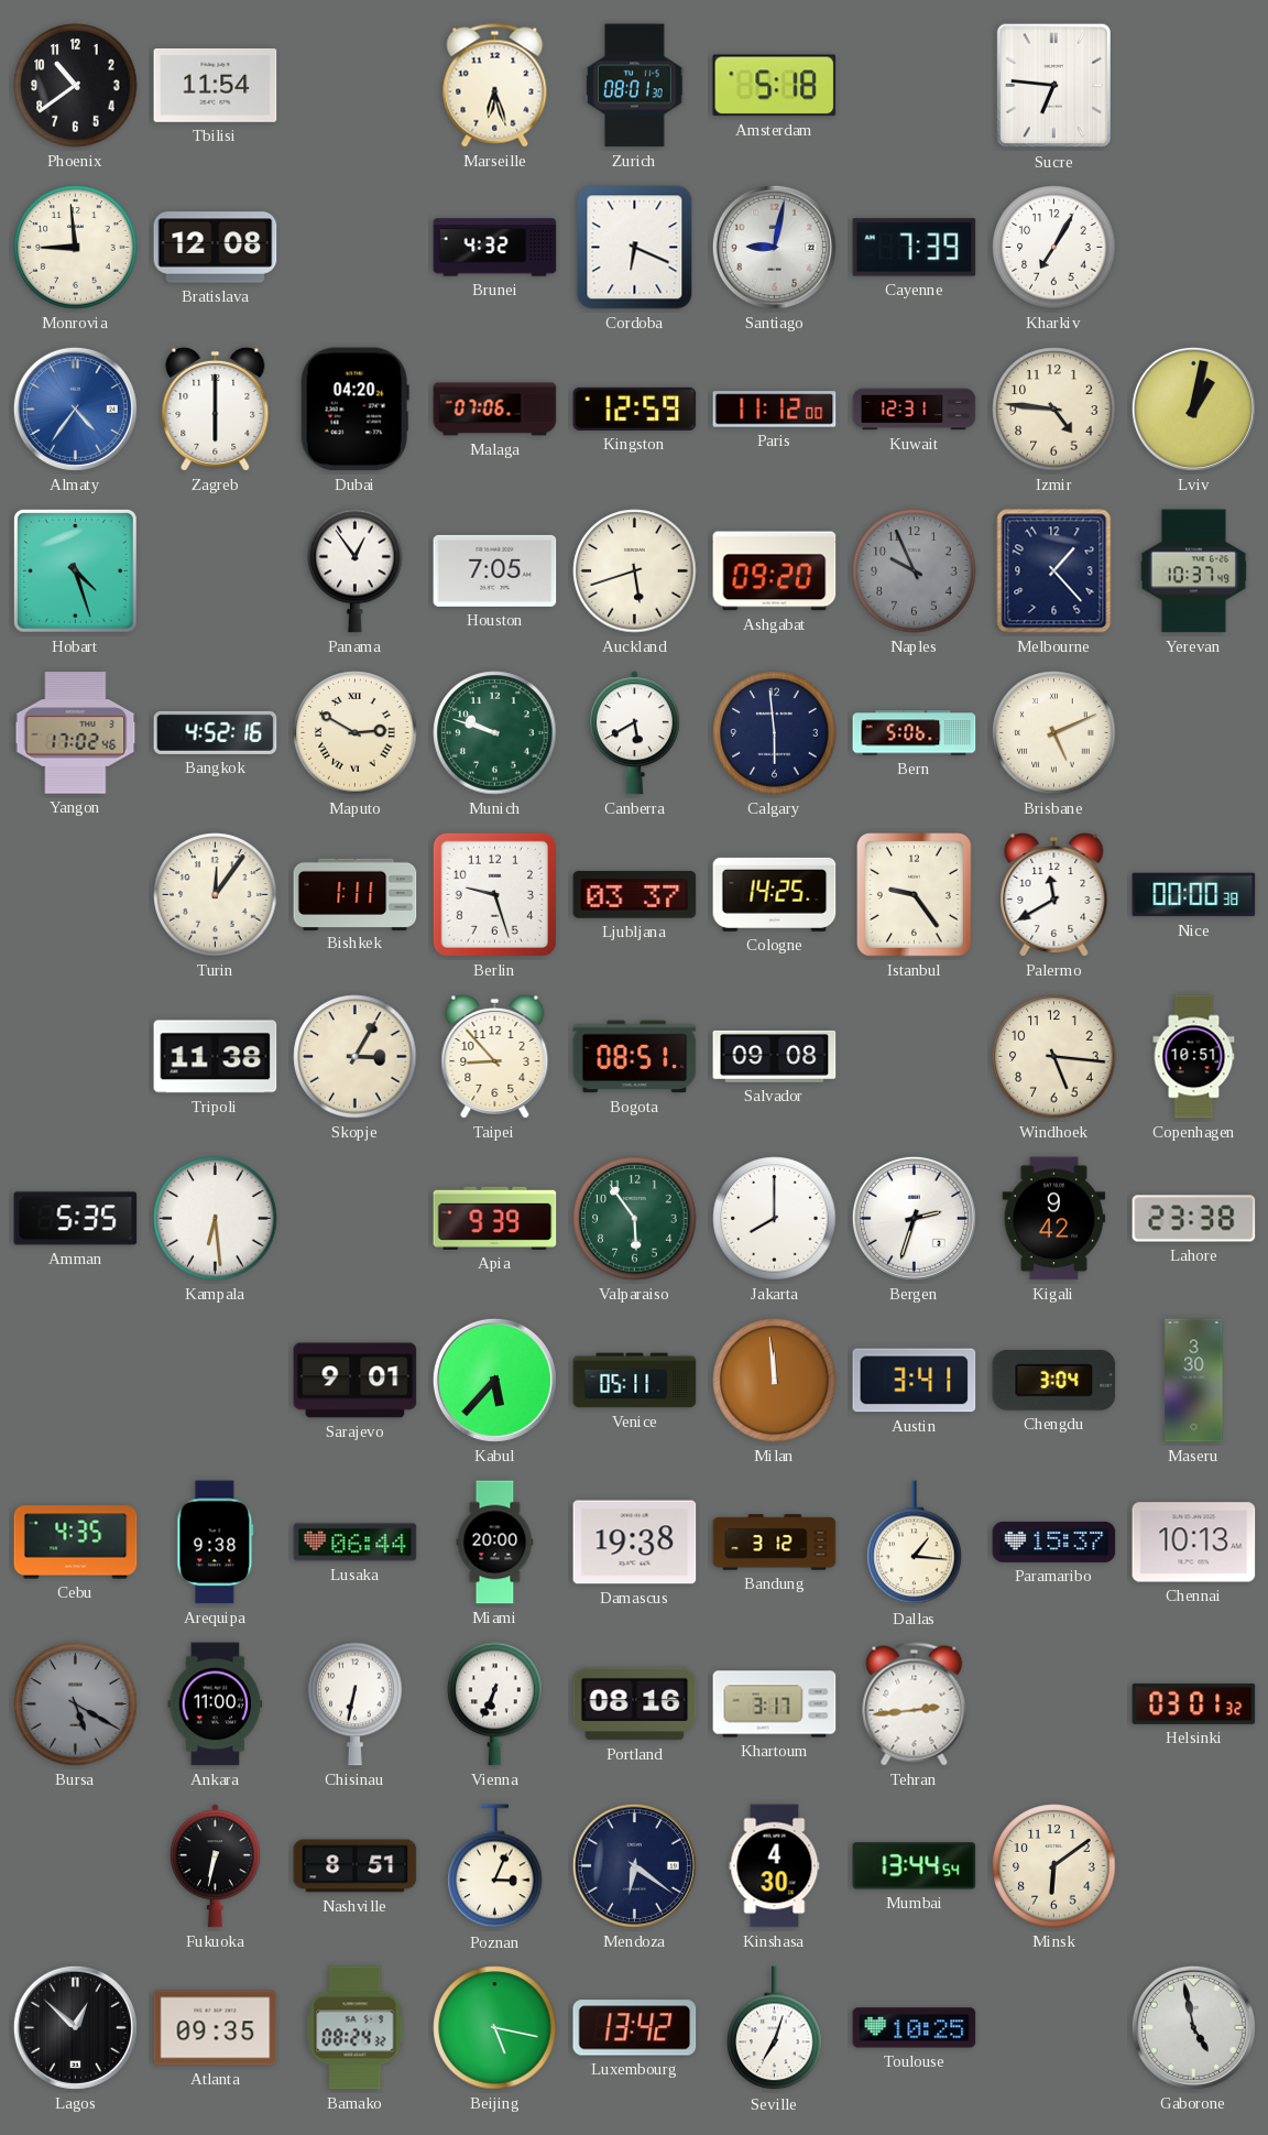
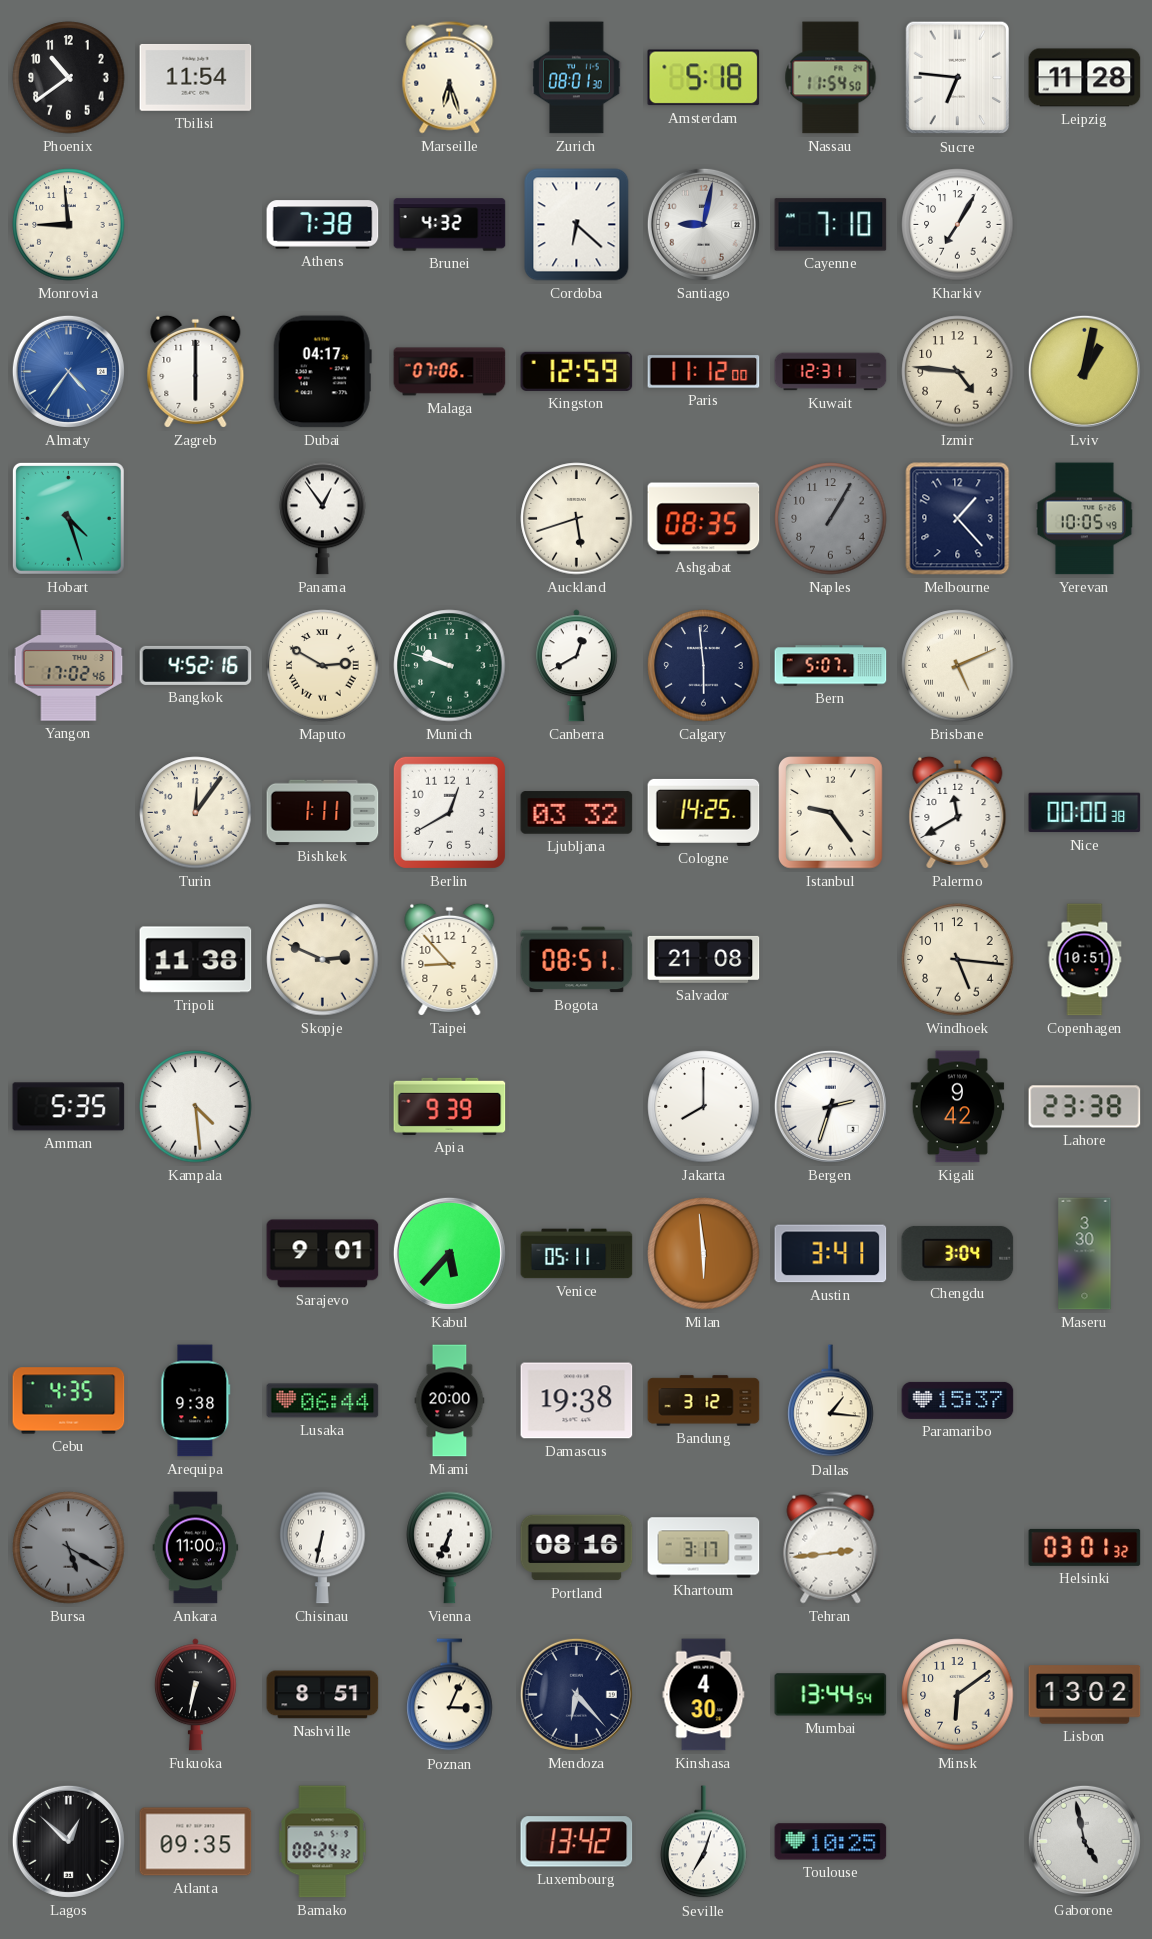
Nassau: none -> 11:54 (831, 78)
Leipzig: none -> 11:28 (1085, 78)
Bratislava: 12:08 -> none (216, 248)
Athens: none -> 7:38 (323, 225)
Cordoba: 6:19 -> 6:22 (577, 225)
Cayenne: 7:39 -> 7:10 (831, 225)
Dubai: 04:20 -> 04:17 (322, 372)
Houston: 7:05 -> none (495, 570)
Ashgabat: 09:20 -> 08:35 (704, 519)
Naples: 9:56 -> 1:05 (831, 519)
Yerevan: 10:37 -> 10:05 (1084, 519)
Canberra: 5:40 -> 12:40 (576, 666)
Bern: 5:06 -> 5:07 (831, 666)
Berlin: 9:27 -> 12:40 (449, 812)
Ljubljana: 03:37 -> 03:32 (577, 813)
Skopje: 3:05 -> 2:49 (323, 960)
Salvador: 09:08 -> 21:08 (704, 959)
Kampala: 6:29 -> 4:29 (196, 1107)
Valparaiso: 5:54 -> none (635, 1219)
Milan: 11:59 -> 5:59 (704, 1254)
Chennai: 10:13 -> none (1194, 1543)
Mendoza: 6:21 -> 6:23 (576, 1694)
Lisbon: none -> 13:02 (1085, 1695)
Beijing: 5:17 -> none (495, 2028)
